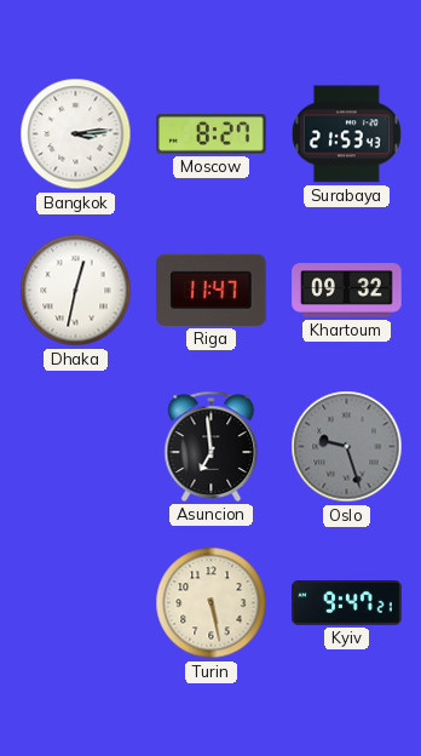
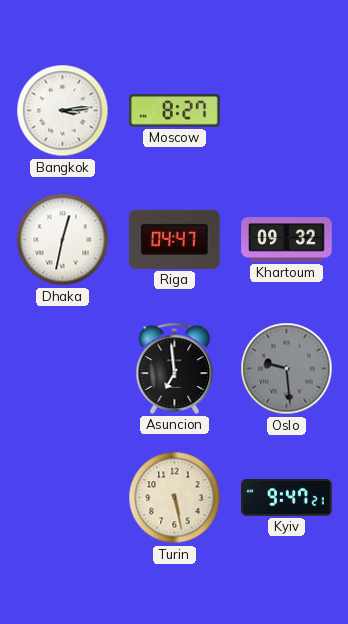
Surabaya: 21:53 -> none (346, 134)
Riga: 11:47 -> 04:47 (175, 239)
Oslo: 9:27 -> 9:29 (287, 369)
